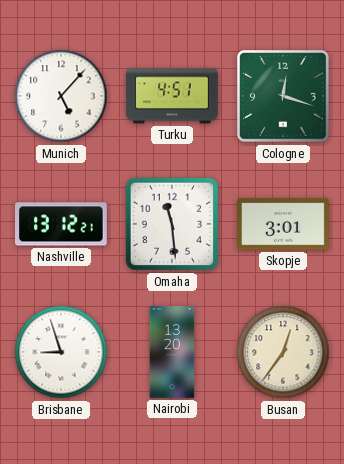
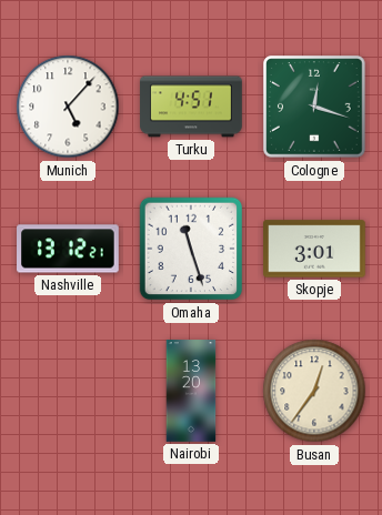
Omaha: 11:29 -> 11:27 (191, 249)
Brisbane: 8:57 -> none (61, 352)
